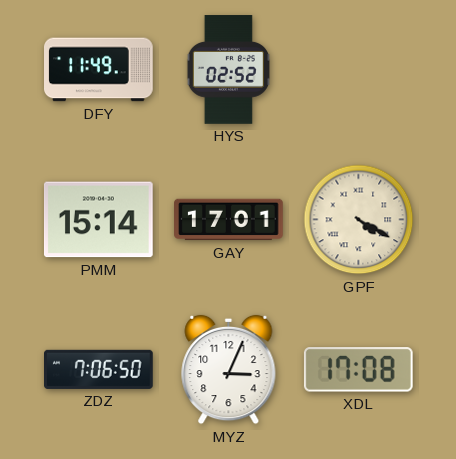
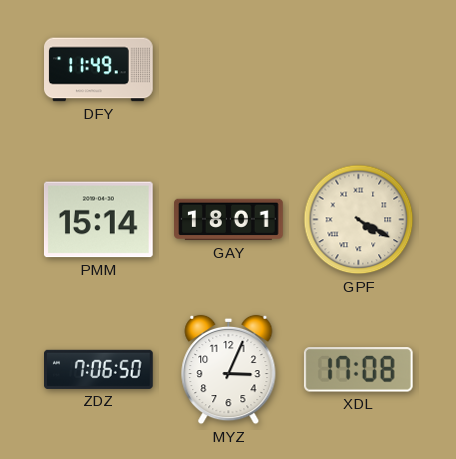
HYS: 02:52 -> none (228, 70)
GAY: 17:01 -> 18:01 (229, 220)
